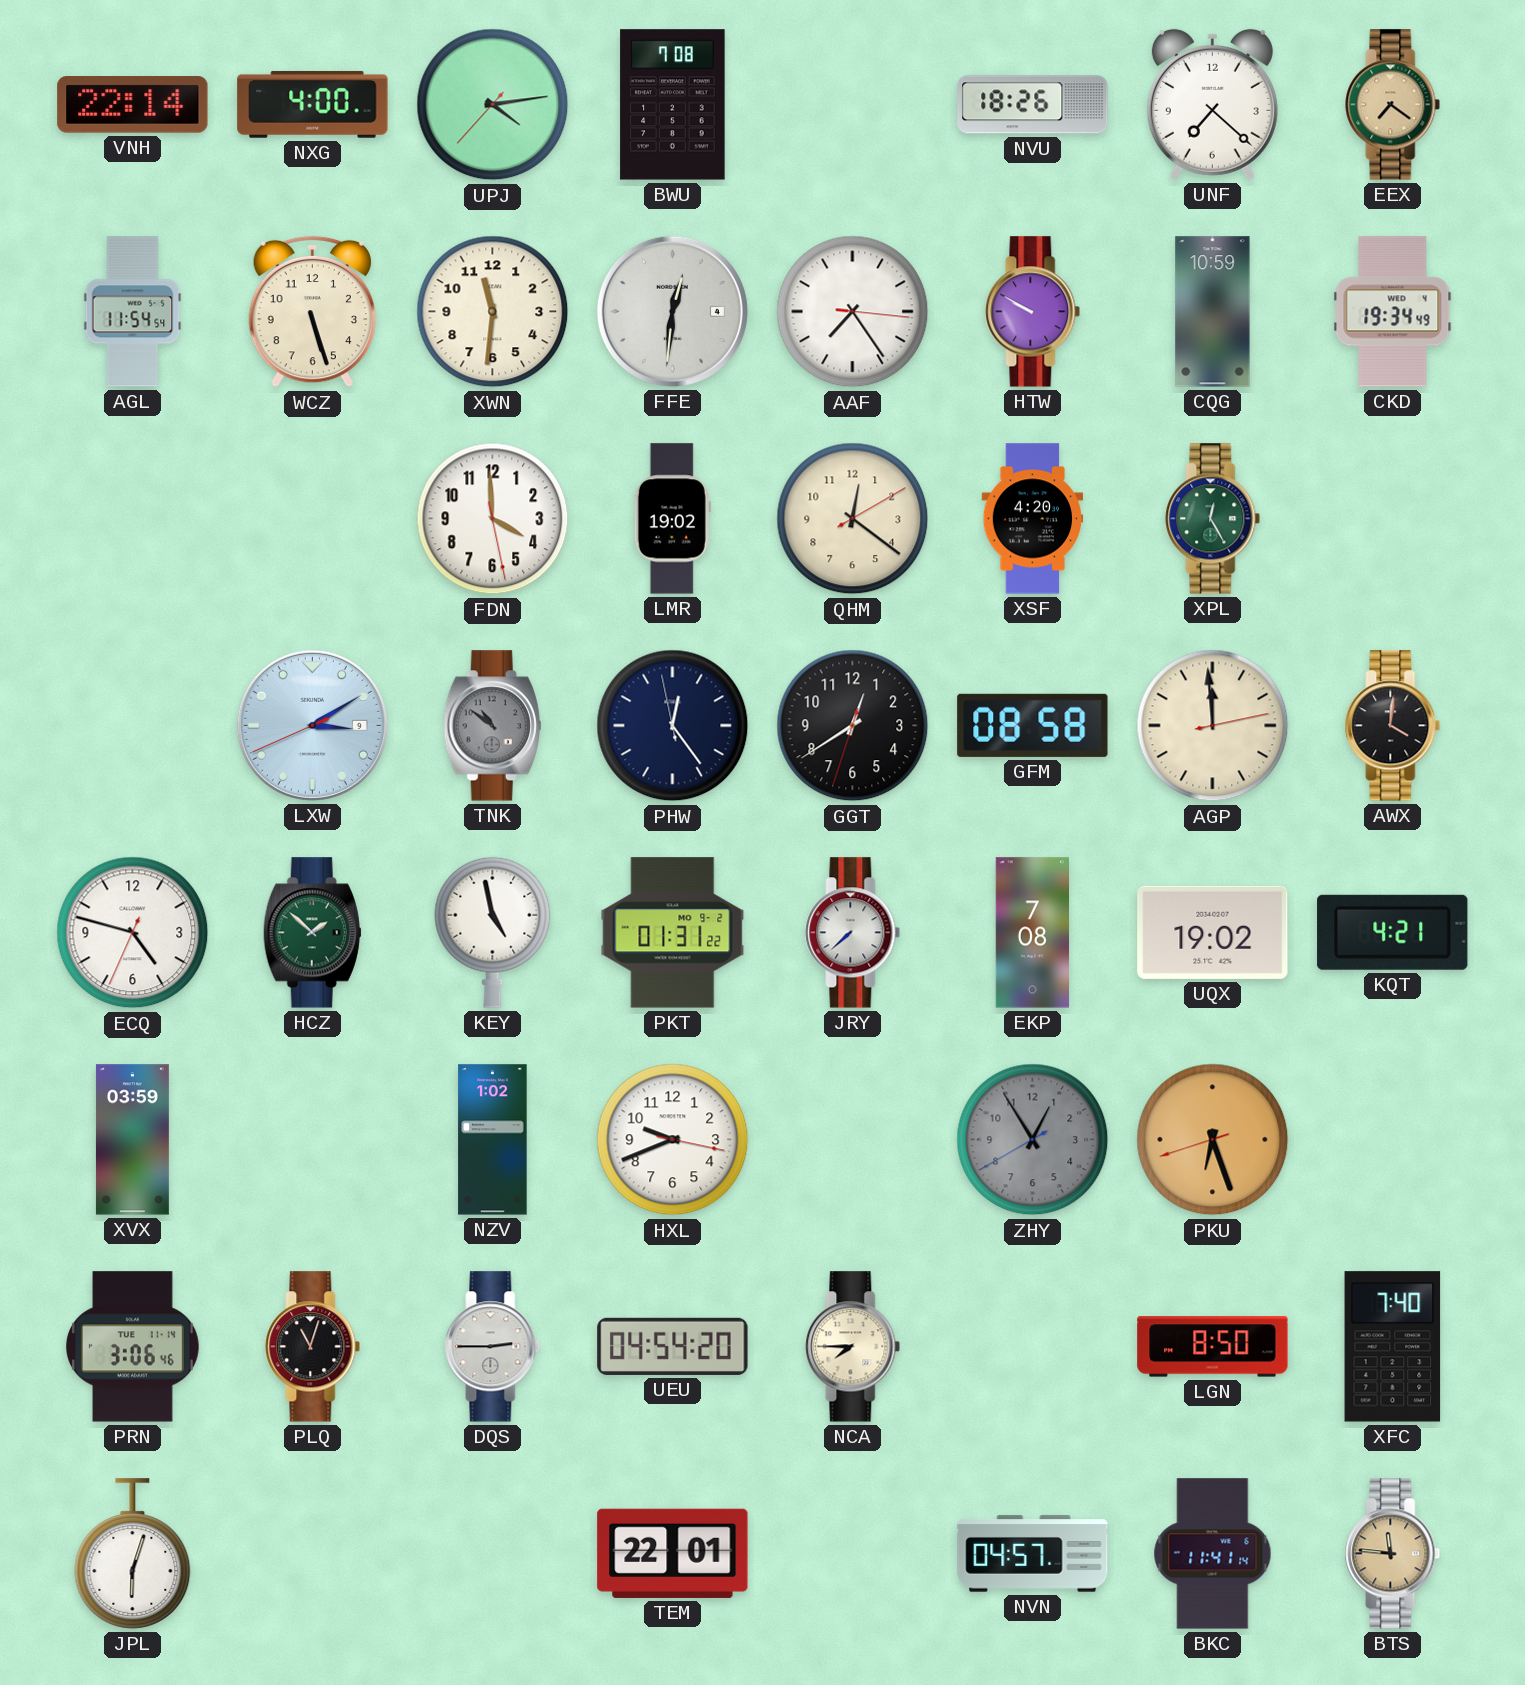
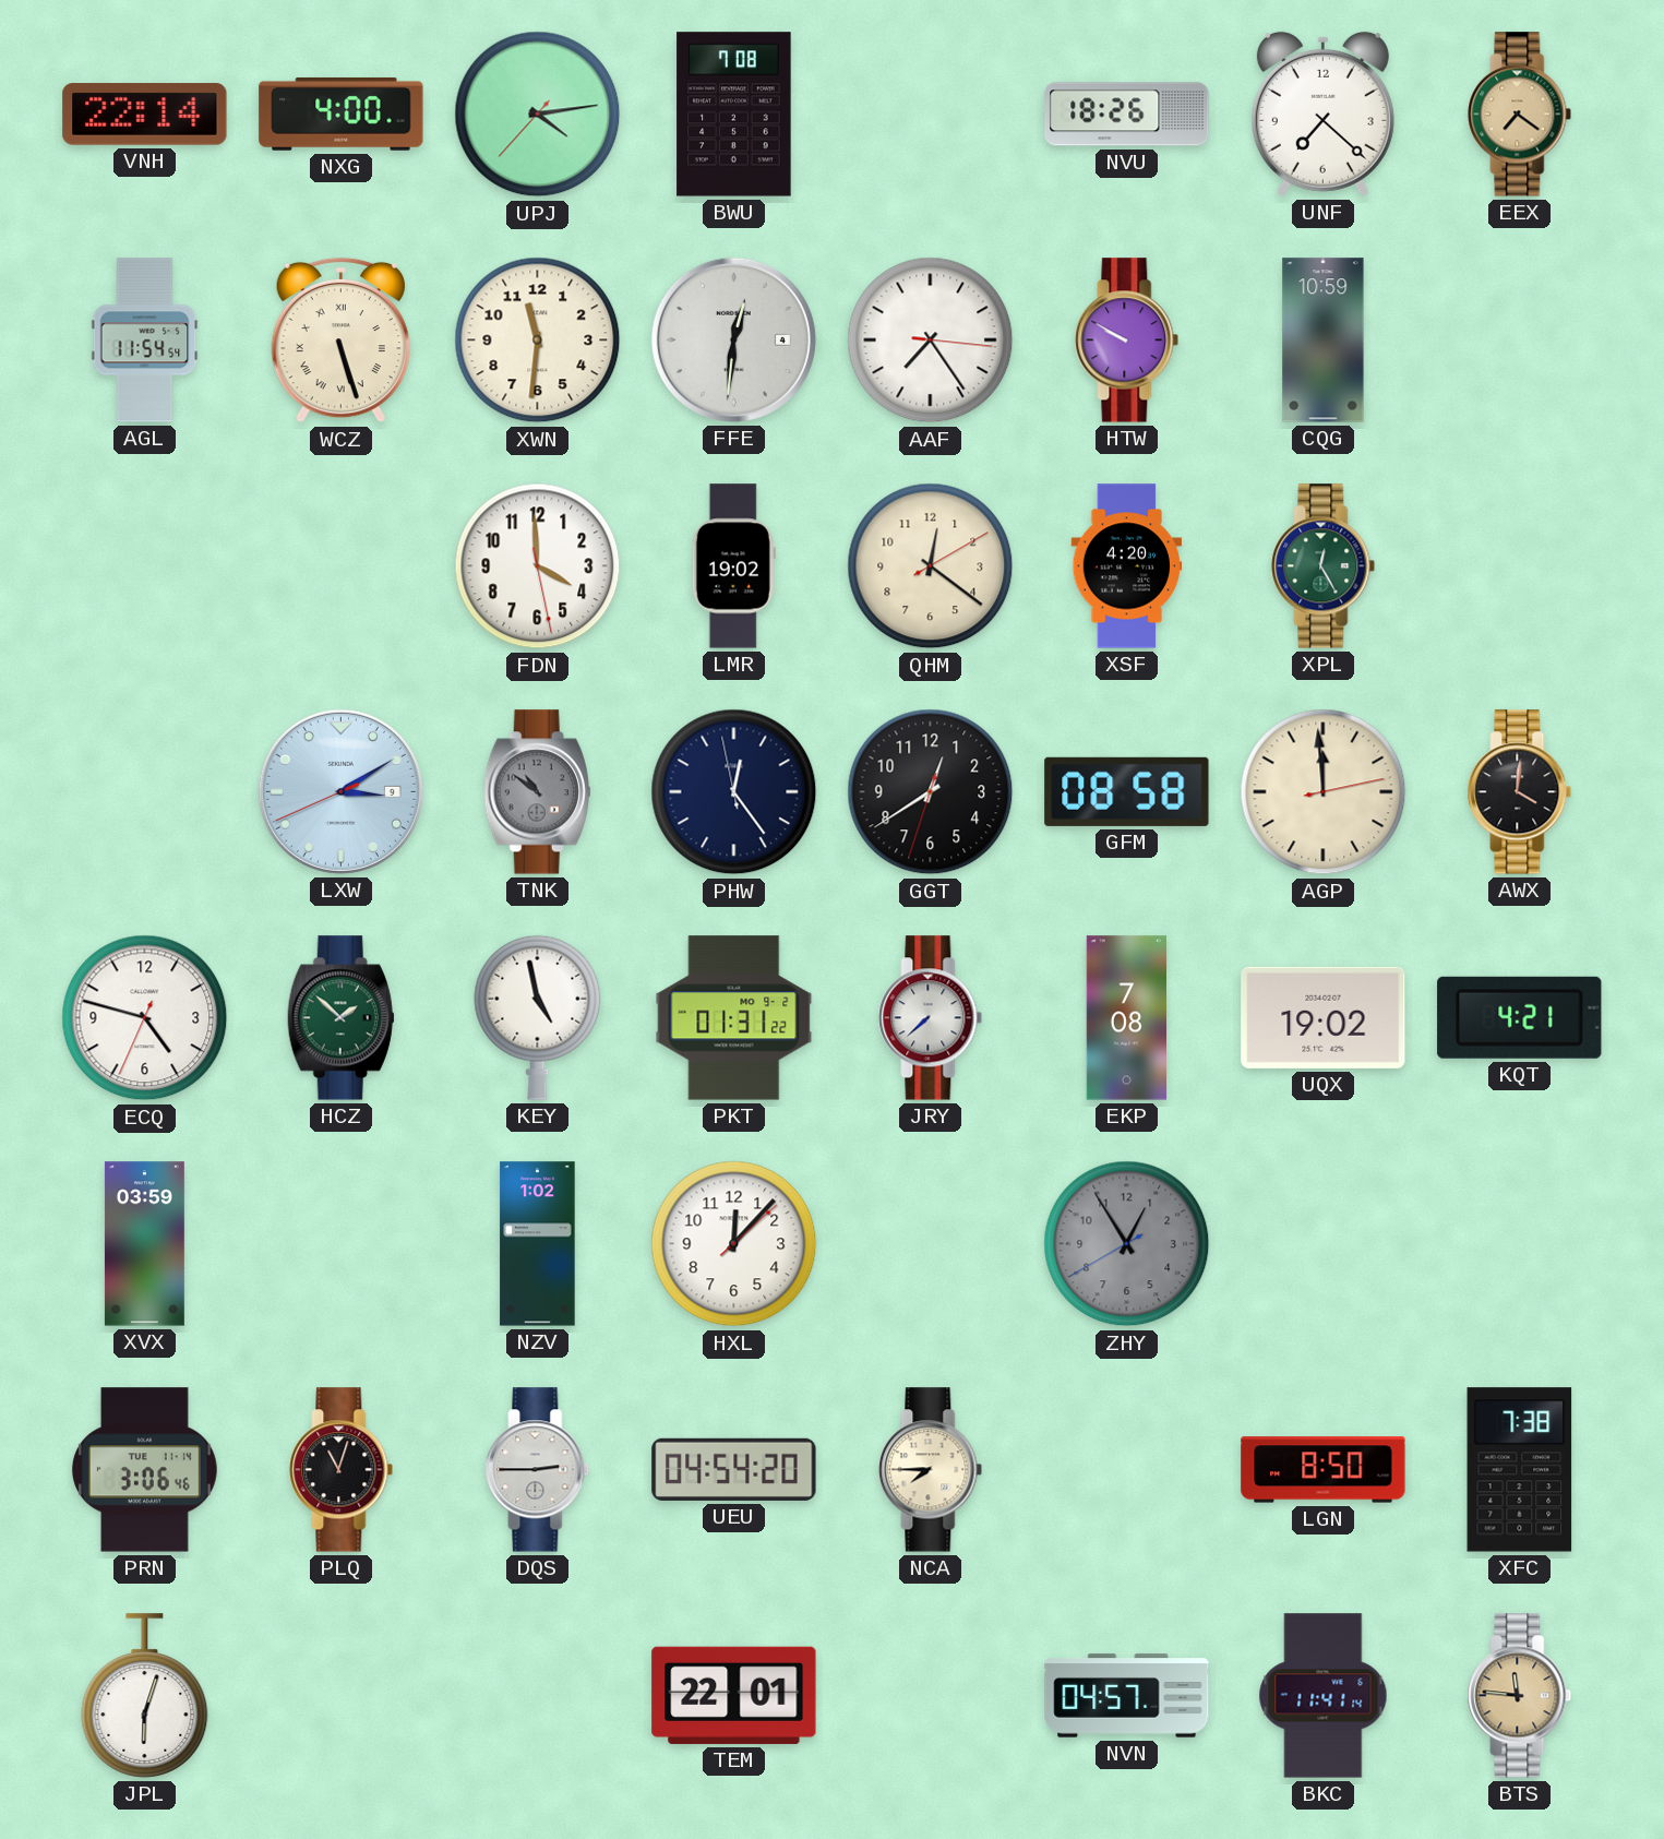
WCZ numerals: Arabic -> Roman (340, 341)
CKD: 19:34 -> none (1393, 312)
HXL: 9:41 -> 12:07 (734, 1244)
PKU: 6:26 -> none (1213, 1140)
XFC: 7:40 -> 7:38 (1520, 1470)
